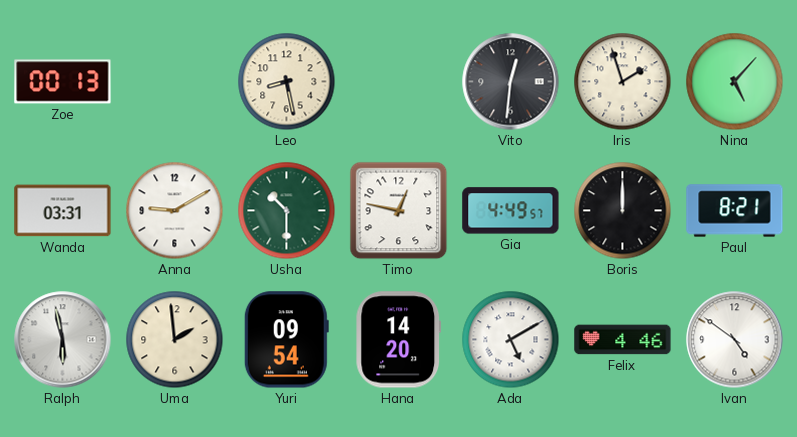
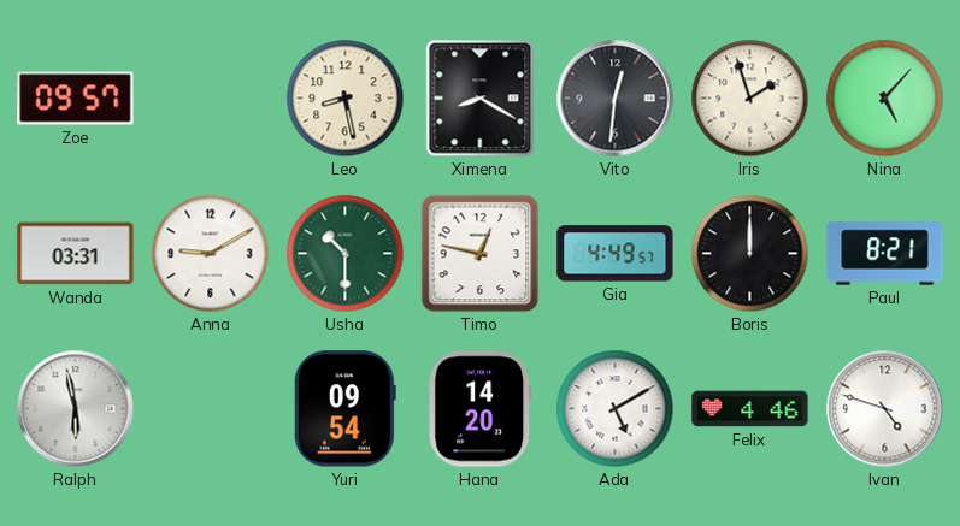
Zoe: 00:13 -> 09:57 (76, 99)
Ximena: none -> 8:20 (481, 99)
Uma: 1:59 -> none (175, 340)
Ivan: 4:51 -> 4:48 (885, 409)
